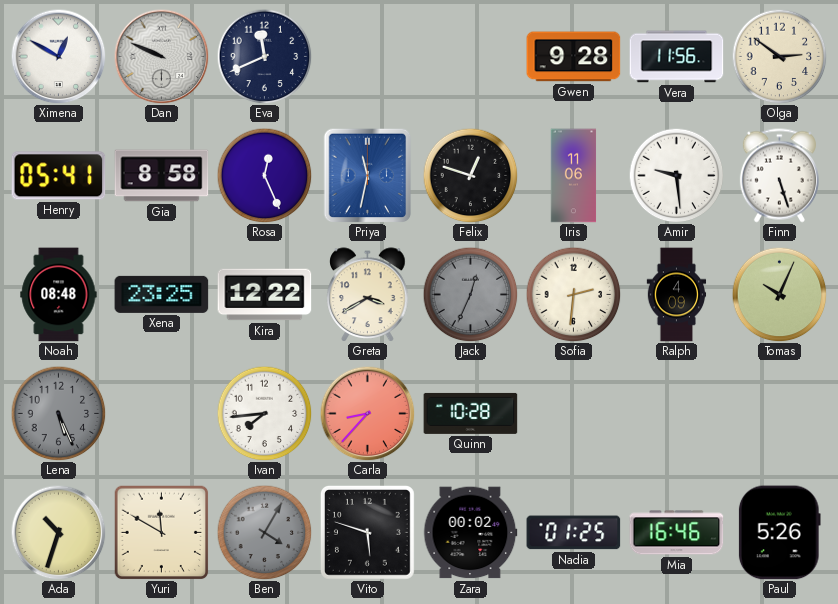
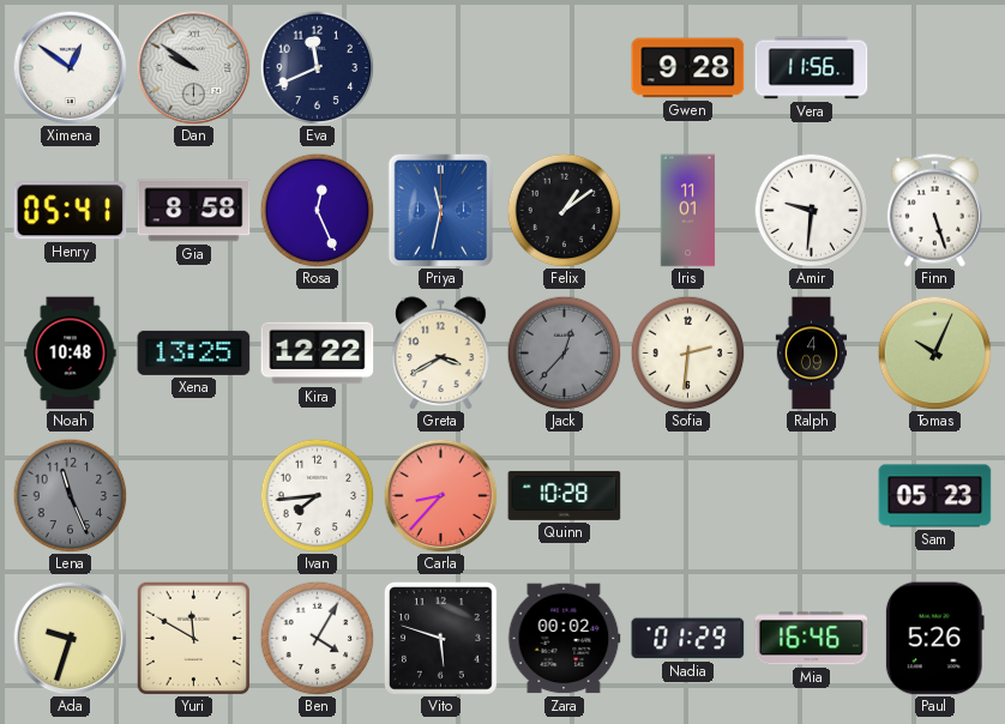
Ximena: 12:50 -> 12:51 (70, 67)
Dan: 9:49 -> 9:51 (193, 67)
Olga: 2:51 -> none (779, 56)
Felix: 12:48 -> 1:09 (564, 210)
Iris: 11:06 -> 11:01 (688, 211)
Amir: 9:29 -> 9:31 (811, 210)
Noah: 08:48 -> 10:48 (71, 354)
Xena: 23:25 -> 13:25 (194, 352)
Jack: 12:34 -> 12:37 (564, 352)
Lena: 5:26 -> 11:26 (70, 495)
Sam: none -> 05:23 (935, 496)
Ada: 10:33 -> 9:33 (70, 638)
Ben dial: grey -> white (317, 638)
Nadia: 01:25 -> 01:29 (688, 639)
